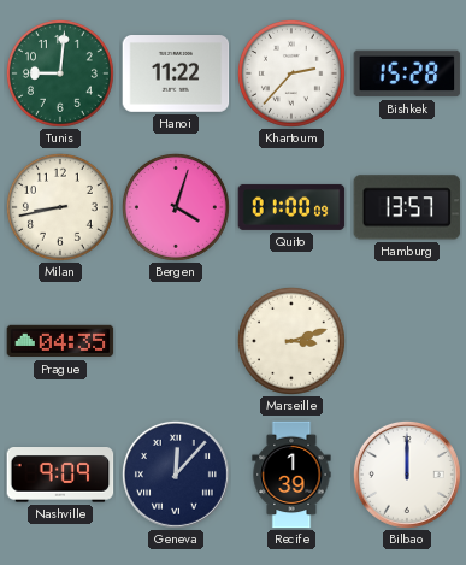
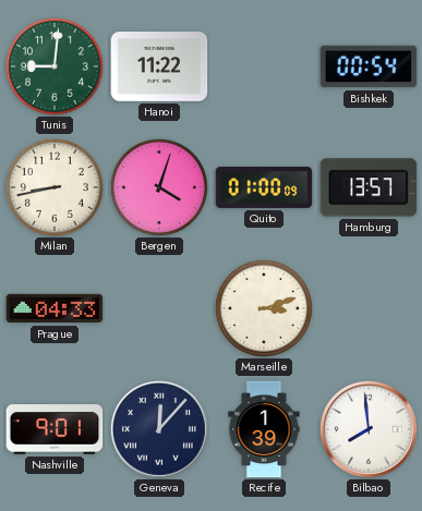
Khartoum: 2:37 -> none (291, 73)
Bishkek: 15:28 -> 00:54 (369, 66)
Prague: 04:35 -> 04:33 (55, 308)
Nashville: 9:09 -> 9:01 (55, 429)
Bilbao: 12:00 -> 7:59 (369, 429)
